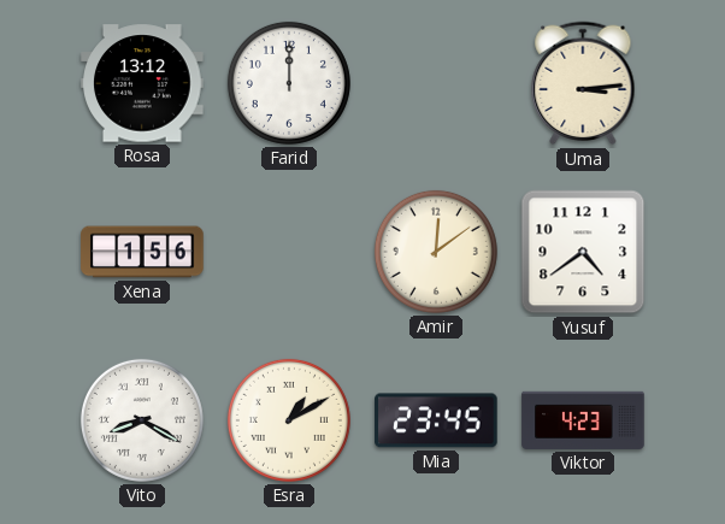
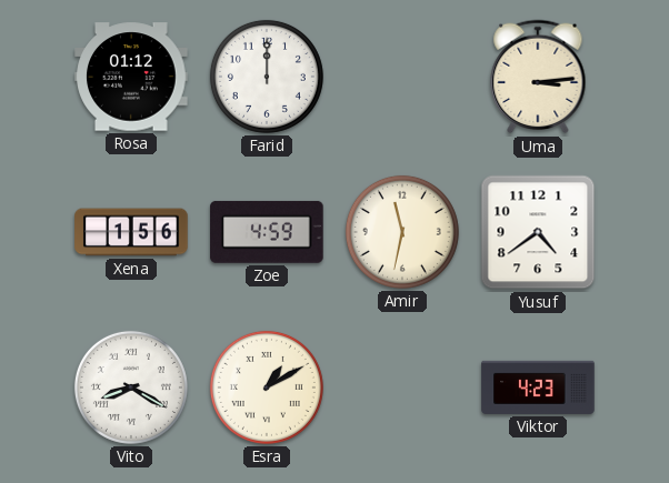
Rosa: 13:12 -> 01:12 (131, 77)
Zoe: none -> 4:59 (267, 232)
Amir: 12:09 -> 11:32 (402, 232)
Mia: 23:45 -> none (436, 420)
